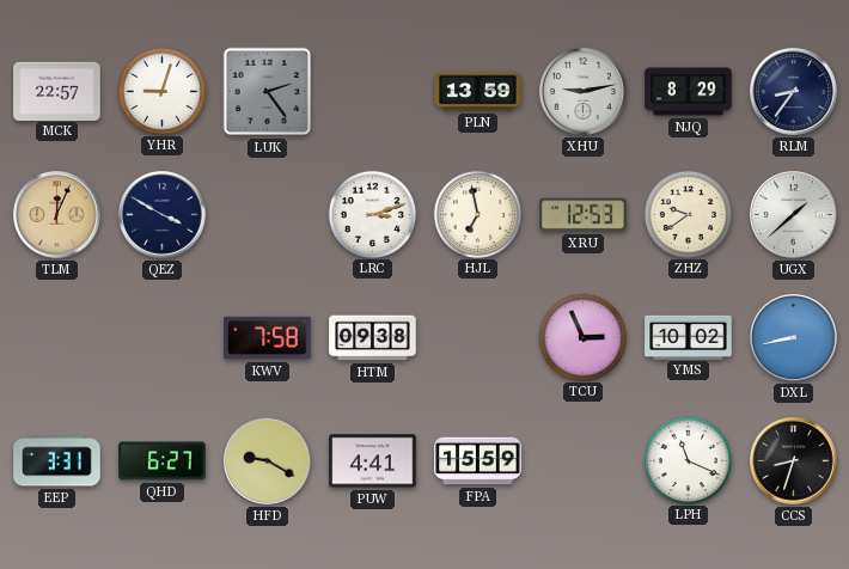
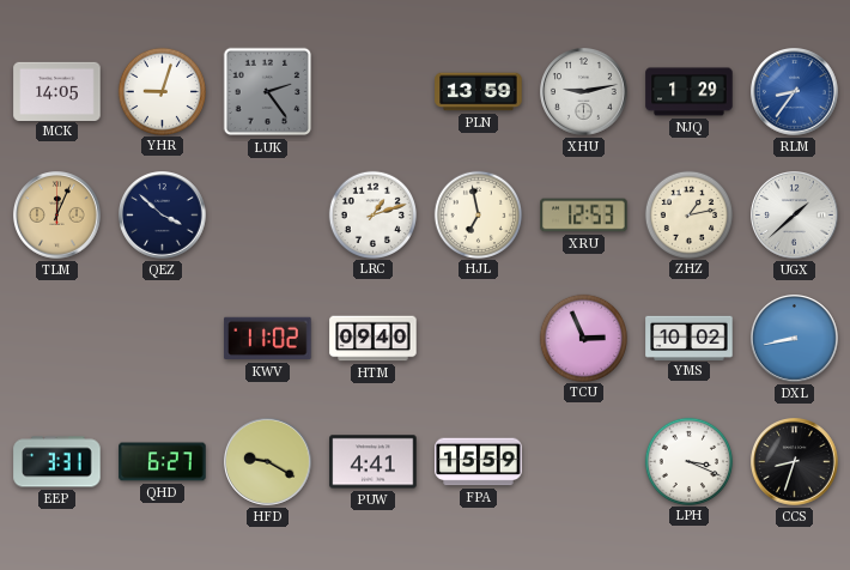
MCK: 22:57 -> 14:05 (57, 91)
NJQ: 8:29 -> 1:29 (690, 92)
RLM dial: navy -> blue (795, 92)
QEZ: 3:50 -> 3:52 (163, 216)
LRC: 3:12 -> 1:12 (372, 214)
ZHZ: 9:39 -> 1:13 (688, 214)
KWV: 7:58 -> 11:02 (268, 339)
HTM: 09:38 -> 09:40 (374, 339)
LPH: 11:19 -> 3:19 (688, 461)
